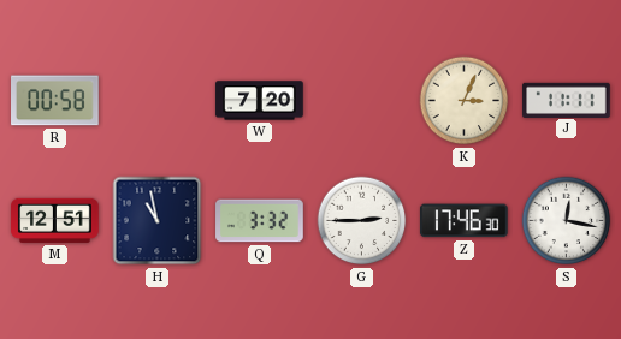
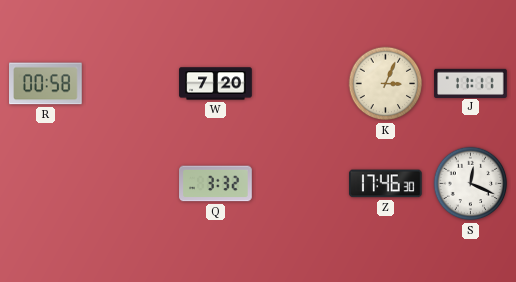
M: 12:51 -> none (55, 220)
H: 10:58 -> none (158, 221)
G: 2:45 -> none (362, 221)
S: 12:17 -> 12:19 (471, 184)
